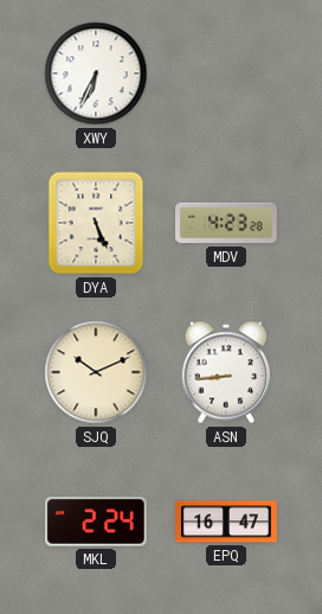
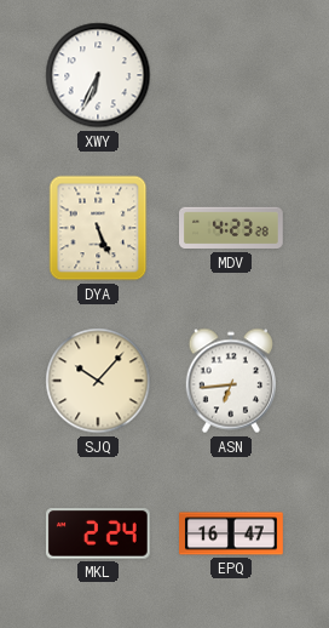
SJQ: 10:11 -> 10:07 (98, 381)
ASN: 8:44 -> 6:44 (231, 381)
